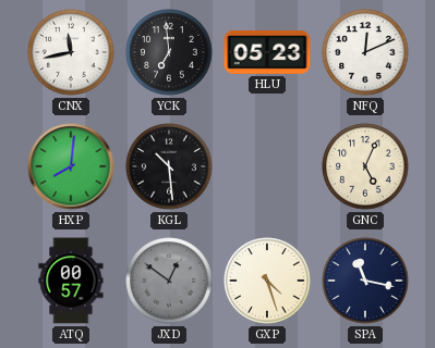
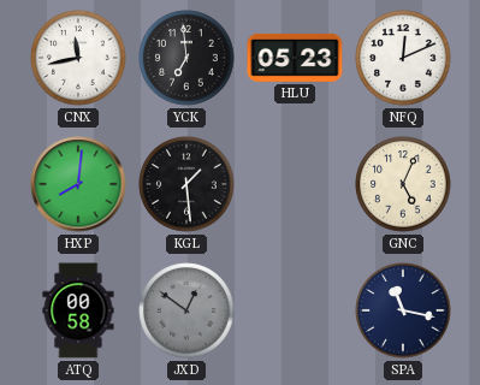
KGL: 10:29 -> 1:29 (186, 184)
ATQ: 00:57 -> 00:58 (78, 310)
GXP: 4:27 -> none (267, 281)
